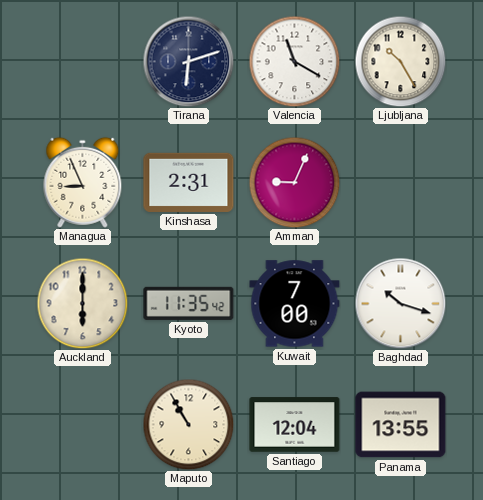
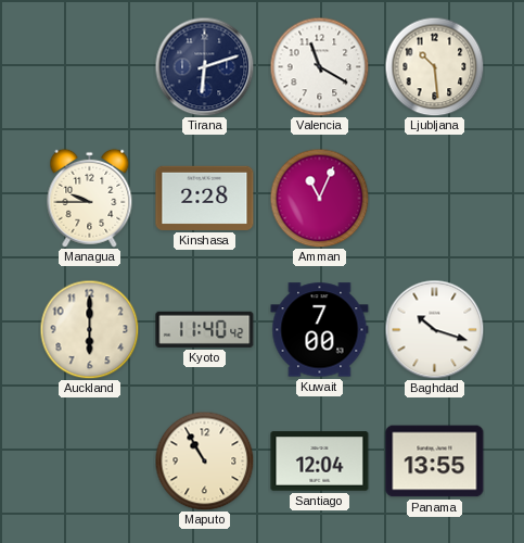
Ljubljana: 10:25 -> 10:29 (434, 66)
Managua: 8:56 -> 9:45 (90, 198)
Kinshasa: 2:31 -> 2:28 (205, 198)
Amman: 9:04 -> 11:04 (319, 198)
Kyoto: 11:35 -> 11:40 (205, 329)
